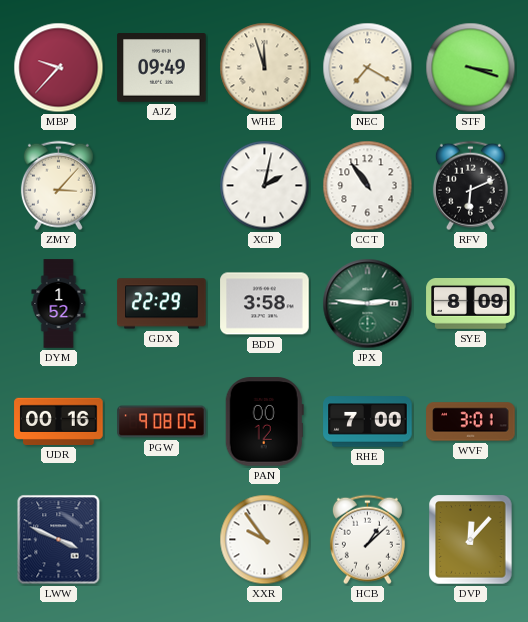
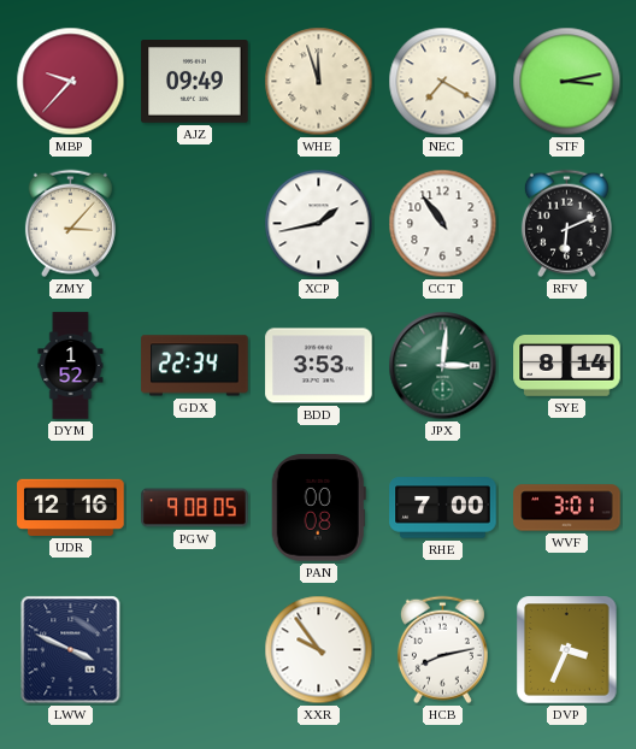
STF: 3:18 -> 3:13 (567, 82)
XCP: 2:02 -> 1:43 (319, 224)
GDX: 22:29 -> 22:34 (195, 366)
BDD: 3:58 -> 3:53 (319, 366)
JPX: 2:46 -> 3:01 (443, 366)
SYE: 8:09 -> 8:14 (567, 366)
UDR: 00:16 -> 12:16 (71, 507)
PAN: 00:12 -> 00:08 (318, 508)
HCB: 1:08 -> 8:13 (442, 650)
DVP: 12:07 -> 3:34 (567, 650)
